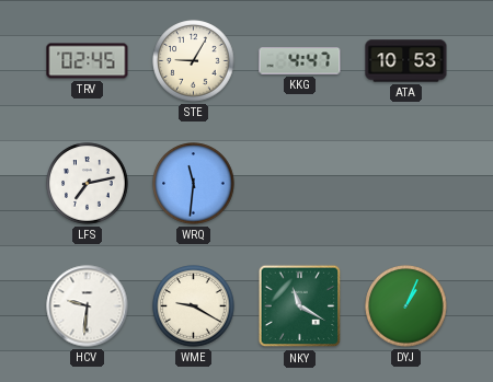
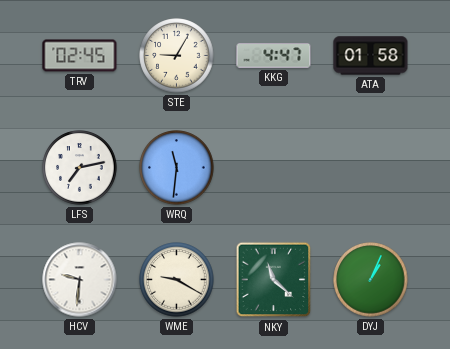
ATA: 10:53 -> 01:58 (371, 56)
NKY: 11:20 -> 11:22 (274, 280)
